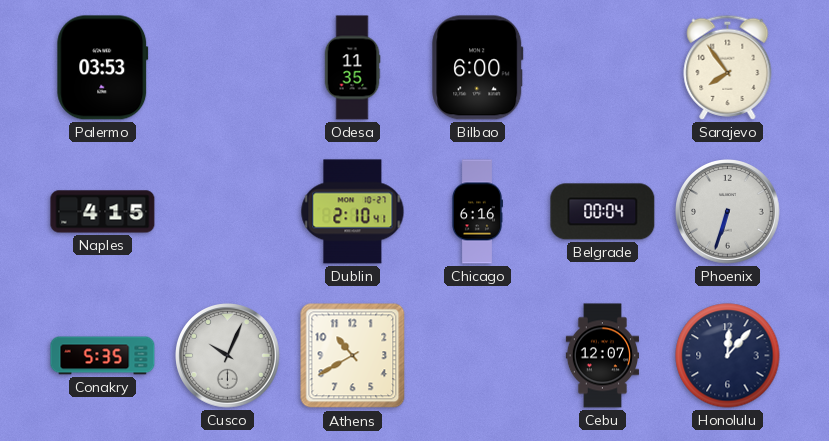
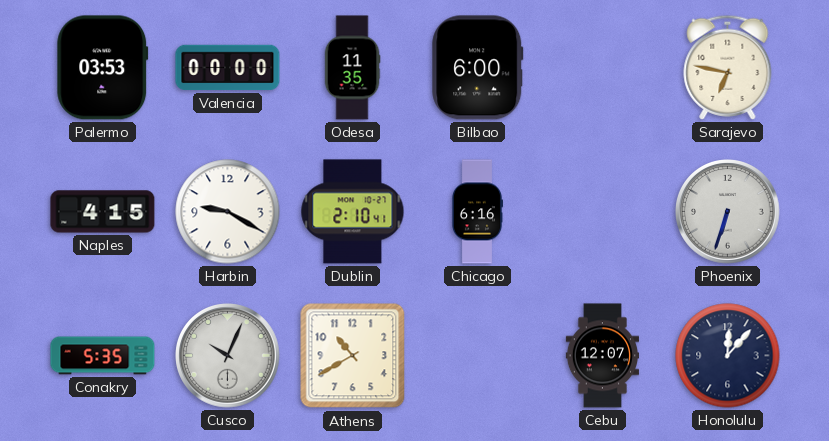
Valencia: none -> 00:00 (228, 68)
Sarajevo: 7:54 -> 6:47 (728, 67)
Harbin: none -> 9:20 (228, 212)
Belgrade: 00:04 -> none (603, 212)
